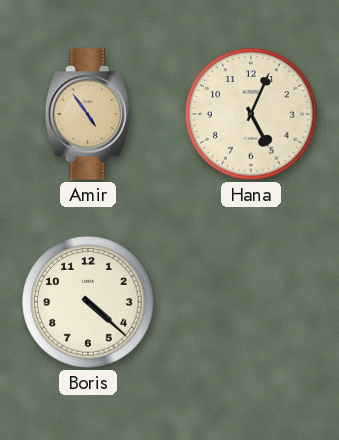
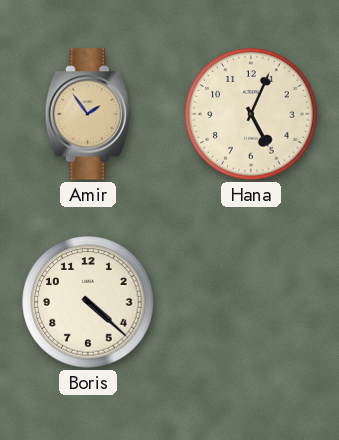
Amir: 4:54 -> 1:54 (88, 114)
